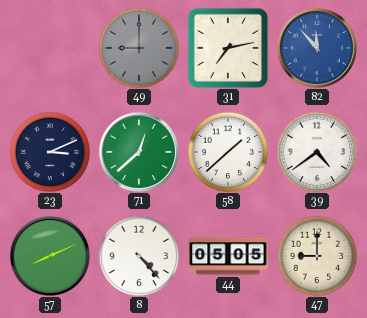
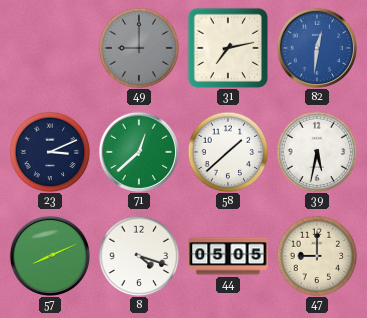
82: 11:53 -> 12:31 (316, 47)
39: 4:39 -> 5:32 (317, 152)
8: 4:23 -> 4:18 (139, 256)
